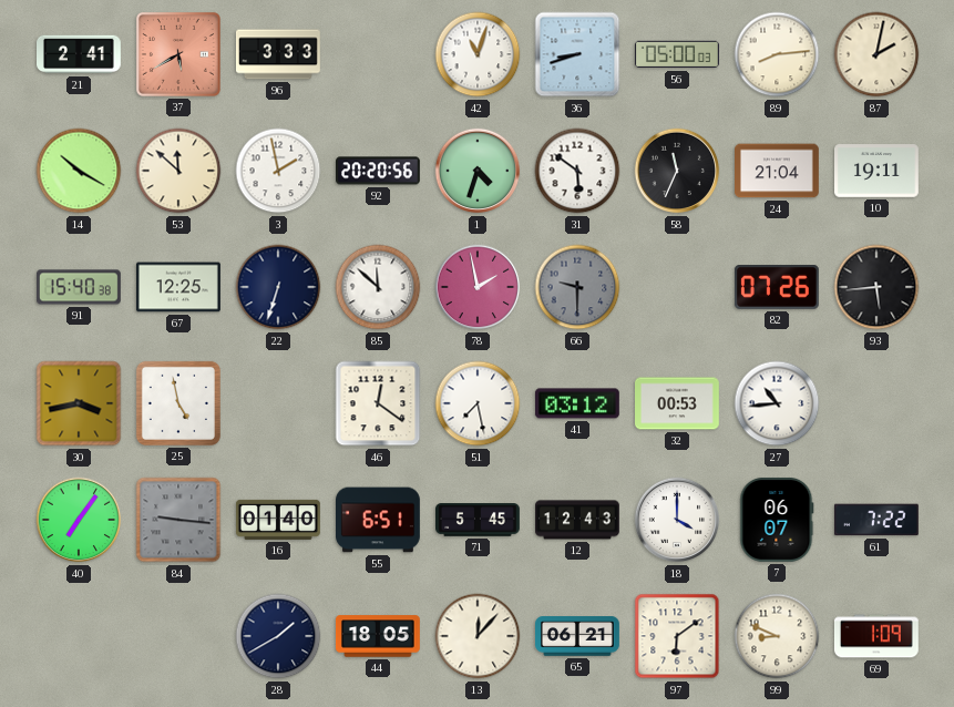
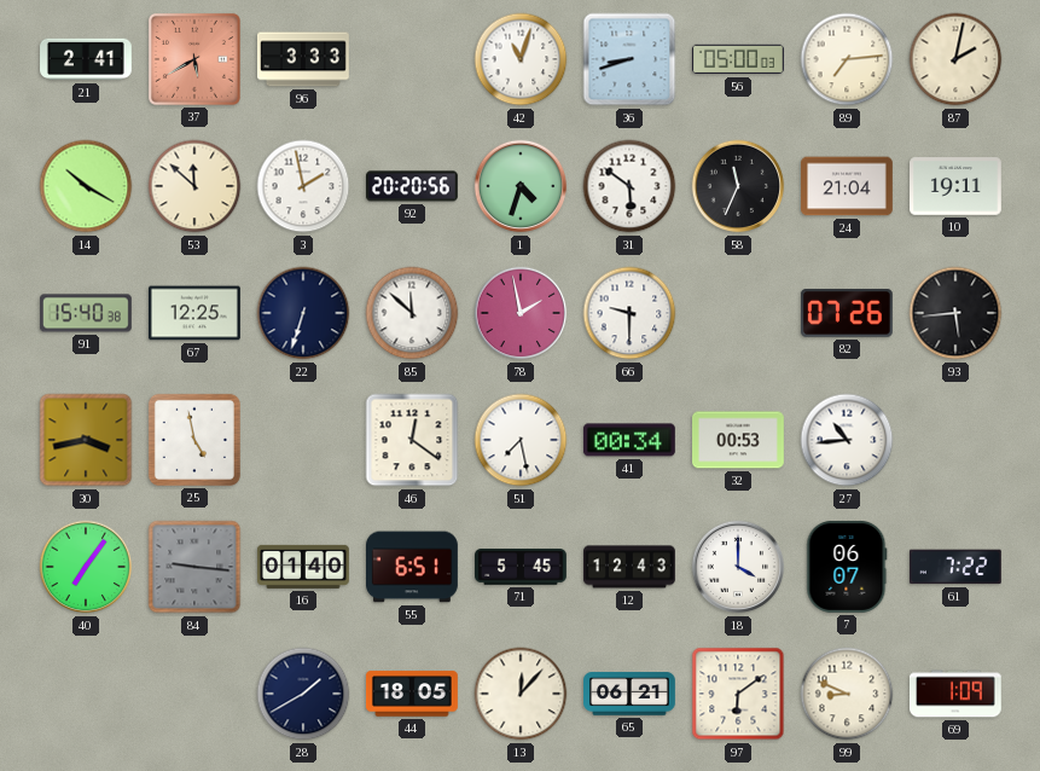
89: 8:14 -> 7:14 (847, 59)
66 dial: grey -> white (629, 313)
41: 03:12 -> 00:34 (629, 440)
